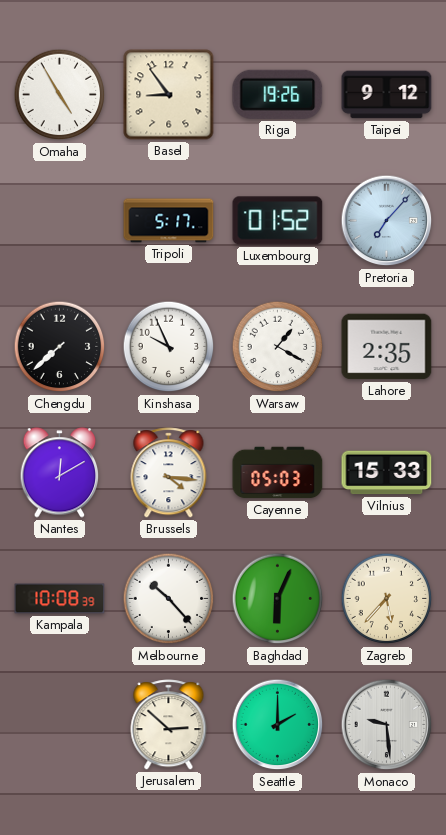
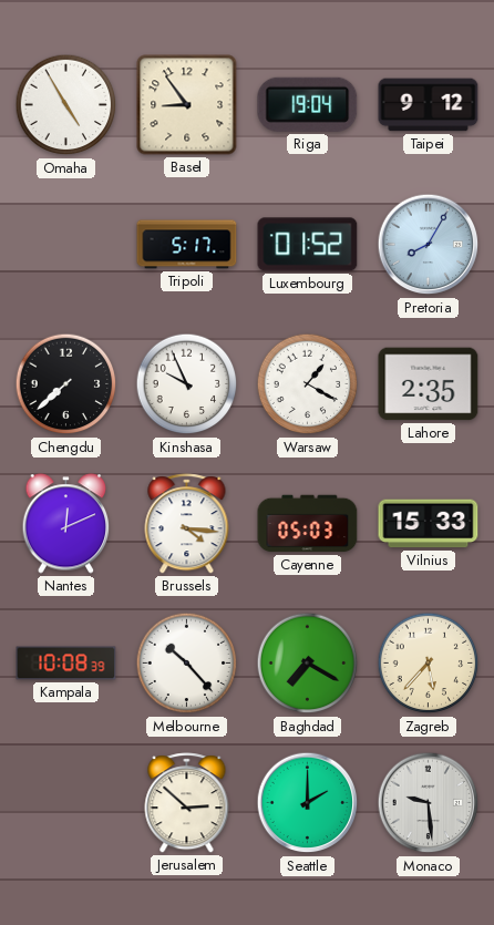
Riga: 19:26 -> 19:04 (308, 104)
Pretoria: 7:07 -> 8:05 (429, 245)
Nantes: 12:10 -> 12:11 (66, 524)
Baghdad: 6:04 -> 7:20 (308, 664)
